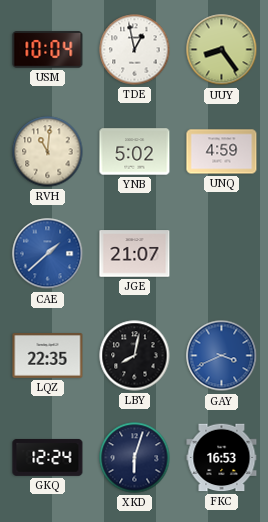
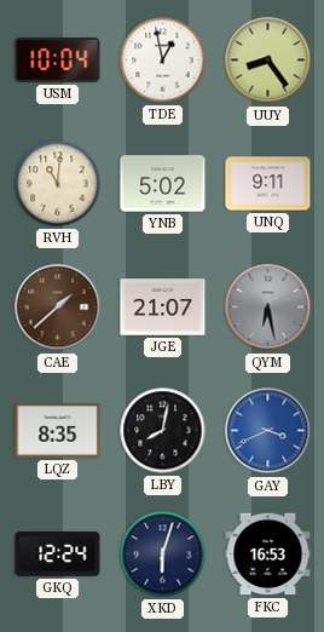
UNQ: 4:59 -> 9:11 (268, 184)
CAE dial: blue -> brown (58, 308)
QYM: none -> 6:28 (268, 308)
LQZ: 22:35 -> 8:35 (58, 431)
